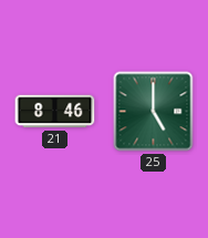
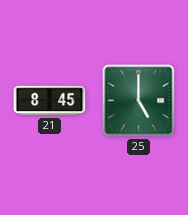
21: 8:46 -> 8:45 (50, 101)
